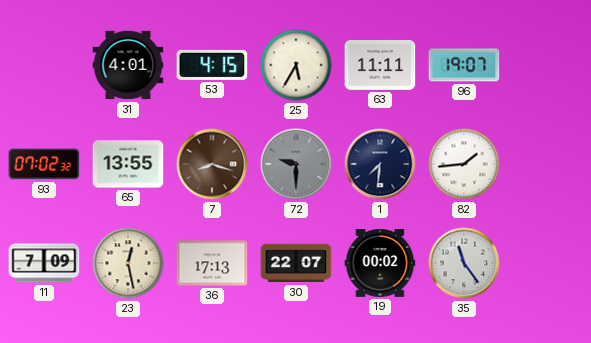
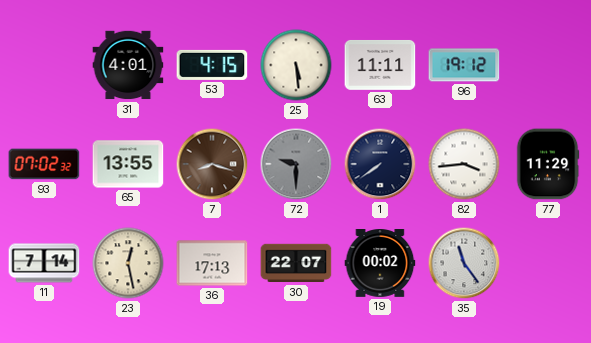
25: 5:35 -> 5:29 (296, 65)
96: 19:07 -> 19:12 (464, 65)
1: 7:31 -> 7:39 (380, 164)
82: 1:44 -> 3:44 (464, 164)
77: none -> 11:29 (548, 164)
11: 7:09 -> 7:14 (44, 263)
